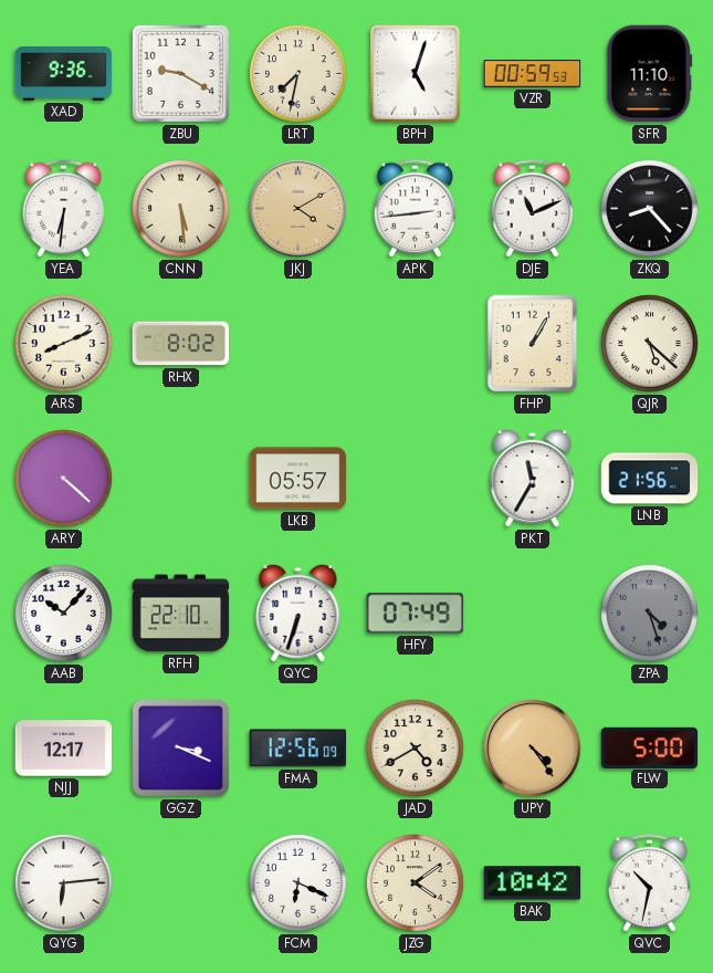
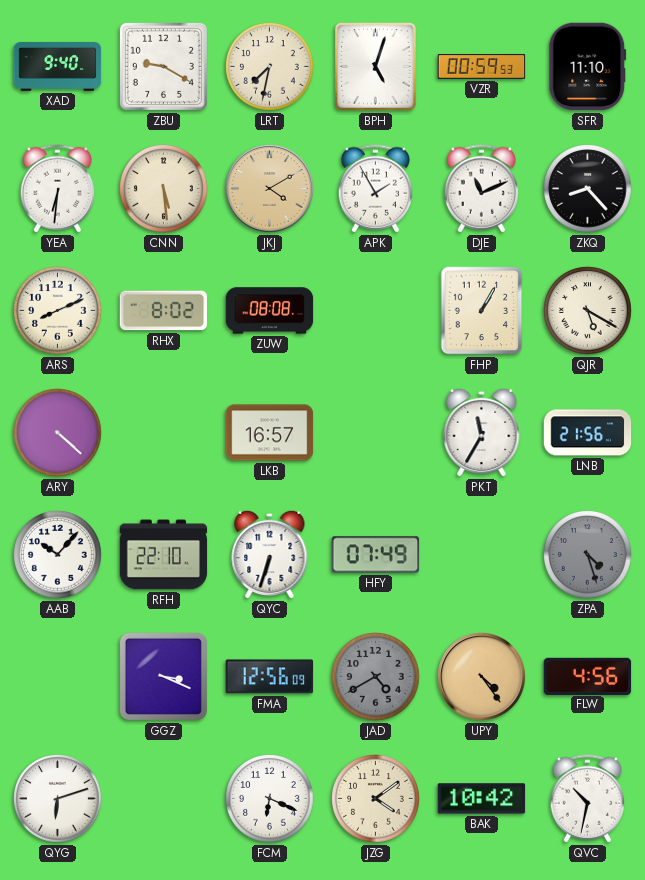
XAD: 9:36 -> 9:40 (58, 67)
APK: 2:44 -> 1:55 (375, 189)
ZUW: none -> 08:08 (270, 311)
QJR: 5:22 -> 5:20 (588, 311)
LKB: 05:57 -> 16:57 (270, 433)
NJJ: 12:17 -> none (64, 749)
JAD dial: cream -> grey (376, 677)
FLW: 5:00 -> 4:56 (588, 676)
QYG: 6:14 -> 6:12 (58, 799)
